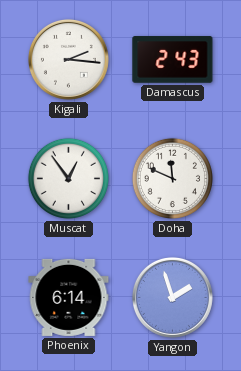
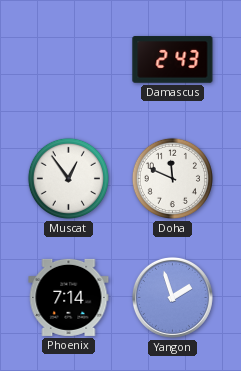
Kigali: 2:16 -> none (68, 59)
Phoenix: 6:14 -> 7:14 (69, 297)
